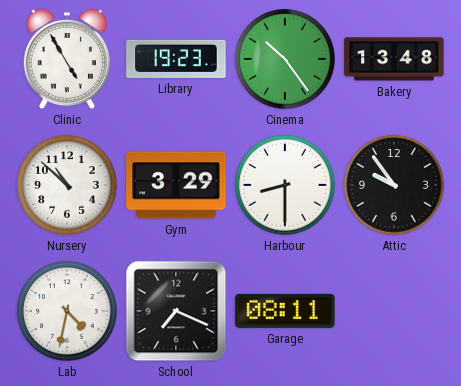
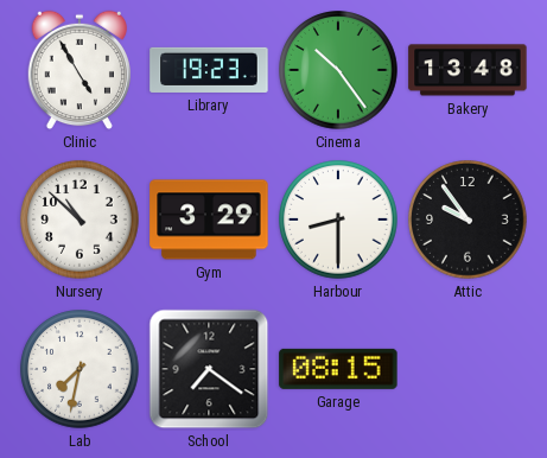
Lab: 4:32 -> 7:32 (79, 369)
School: 7:19 -> 7:21 (209, 369)
Garage: 08:11 -> 08:15 (338, 369)
